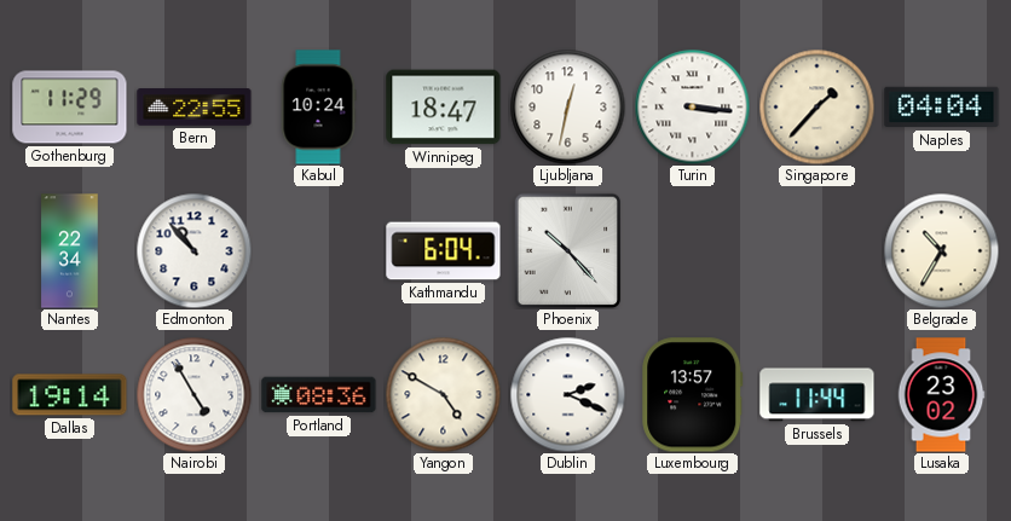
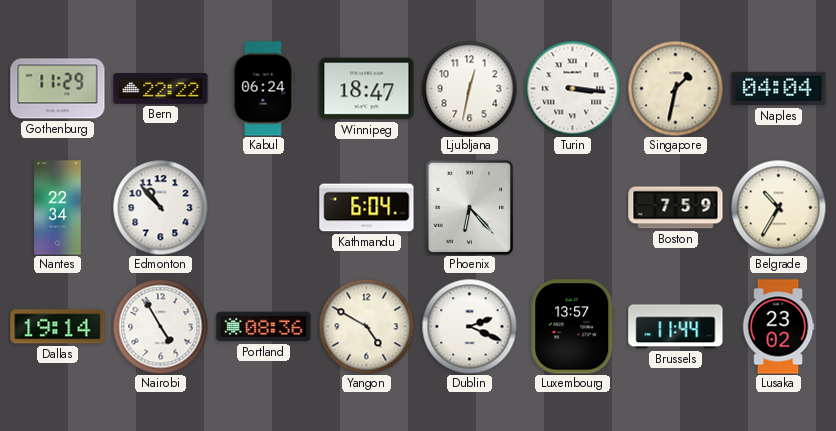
Bern: 22:55 -> 22:22 (161, 89)
Kabul: 10:24 -> 06:24 (263, 89)
Singapore: 1:37 -> 1:32 (675, 88)
Phoenix: 10:23 -> 6:23 (470, 207)
Boston: none -> 7:59 (676, 208)
